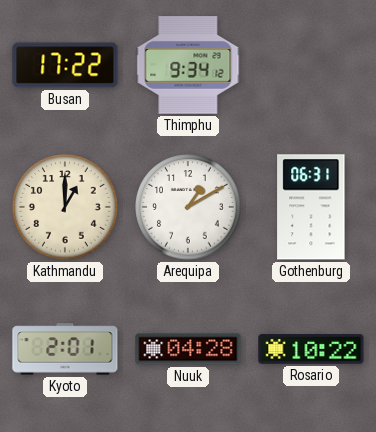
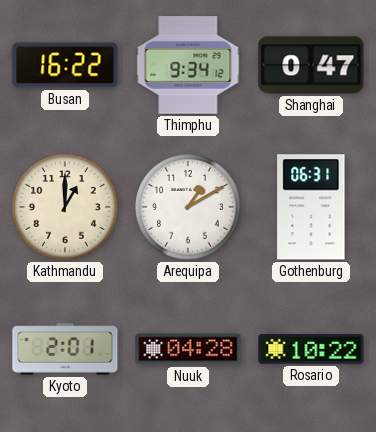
Busan: 17:22 -> 16:22 (65, 65)
Shanghai: none -> 0:47 (311, 65)
